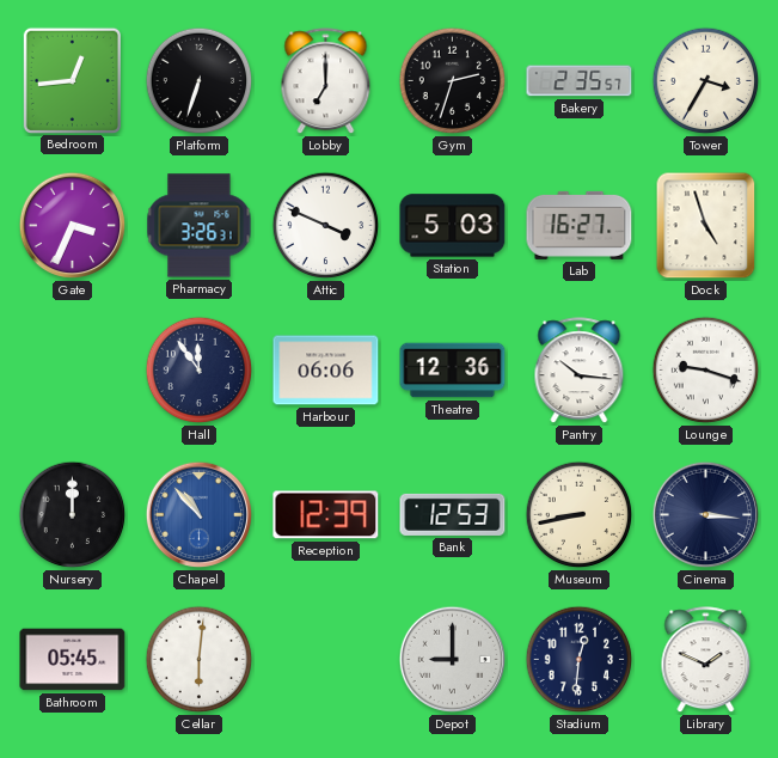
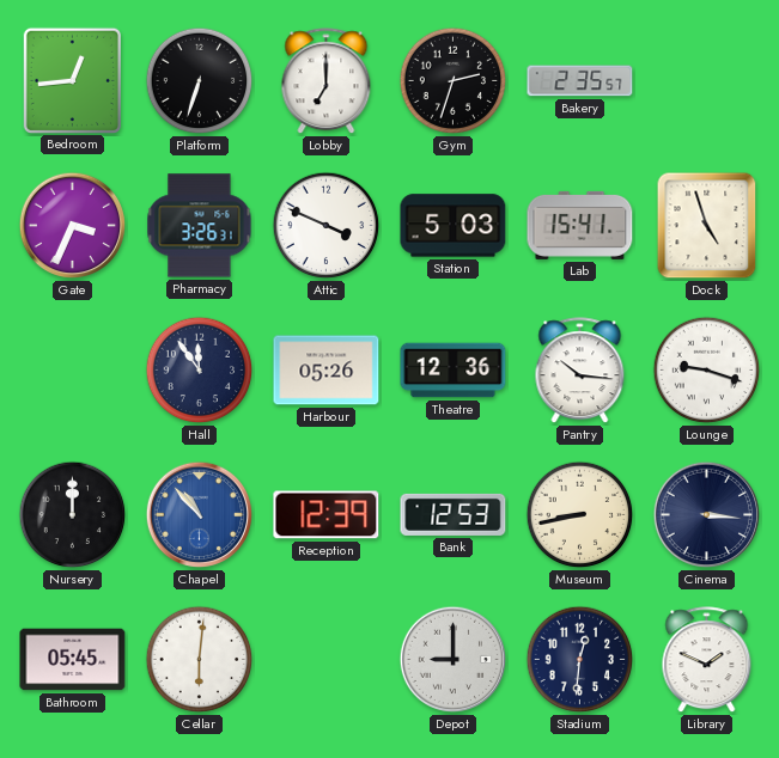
Tower: 3:35 -> none (706, 81)
Lab: 16:27 -> 15:41 (580, 225)
Harbour: 06:06 -> 05:26 (327, 371)
